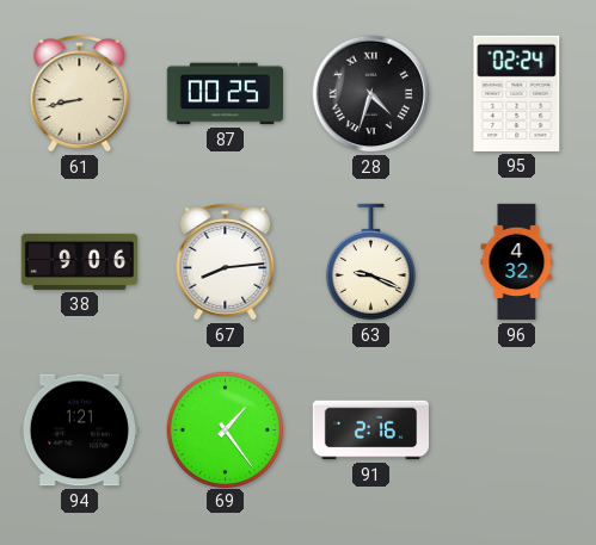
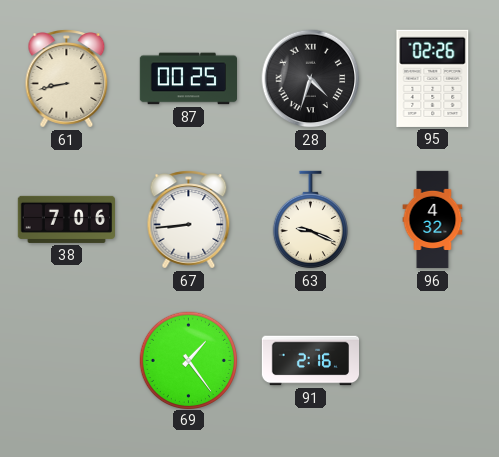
95: 02:24 -> 02:26 (433, 78)
38: 9:06 -> 7:06 (66, 219)
67: 8:14 -> 8:44 (189, 220)
94: 1:21 -> none (79, 431)
